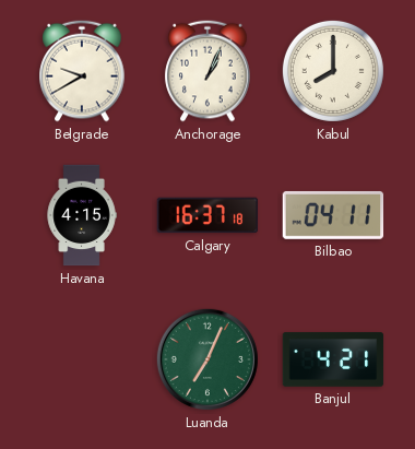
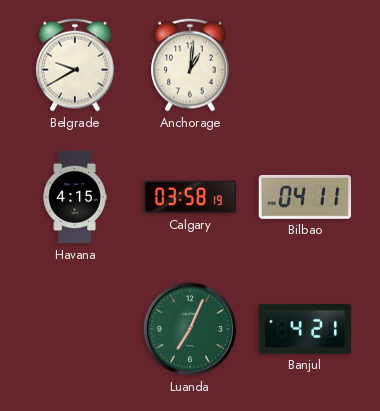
Anchorage: 1:04 -> 1:01 (190, 65)
Kabul: 8:00 -> none (333, 71)
Calgary: 16:37 -> 03:58 (190, 197)
